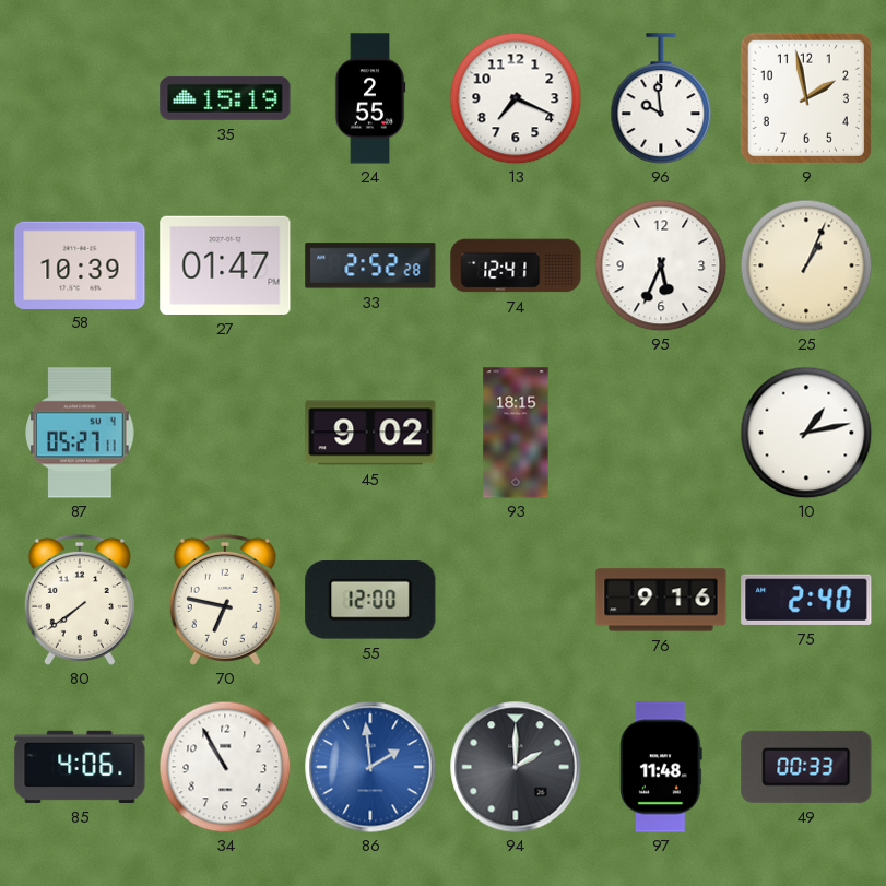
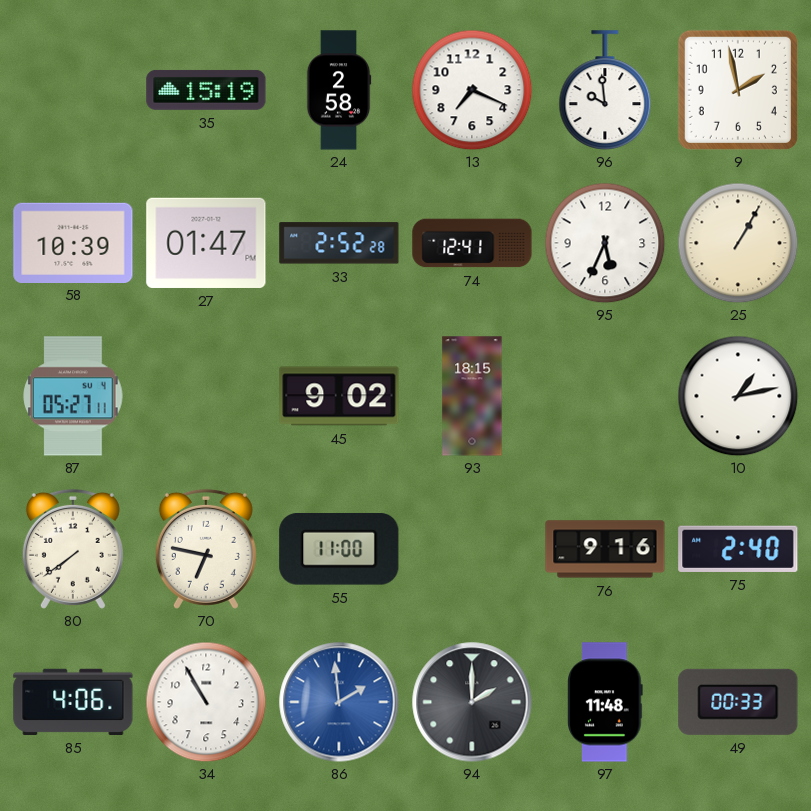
24: 2:55 -> 2:58 (339, 90)
25: 1:04 -> 1:05 (738, 243)
55: 12:00 -> 11:00 (339, 549)
